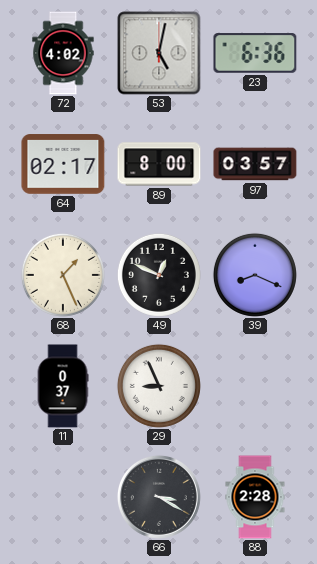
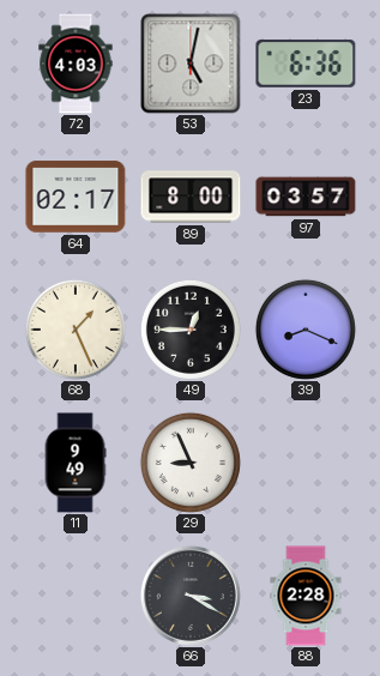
72: 4:02 -> 4:03 (76, 64)
49: 12:49 -> 12:45 (191, 330)
11: 0:37 -> 9:49 (76, 463)
